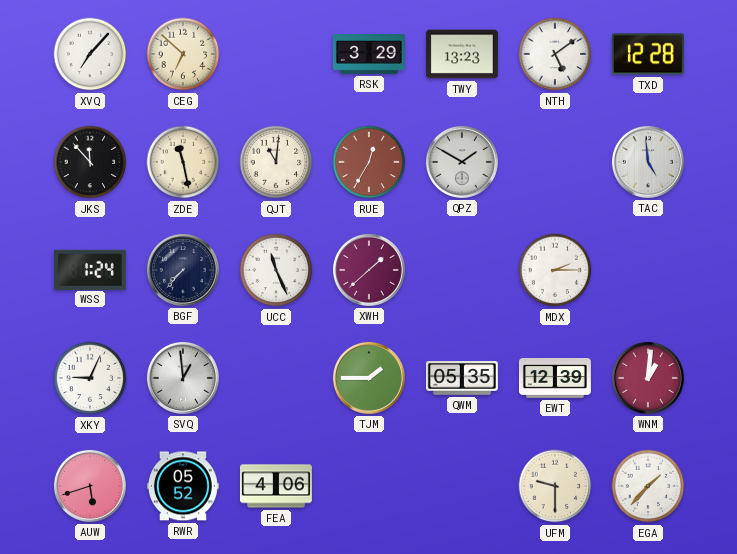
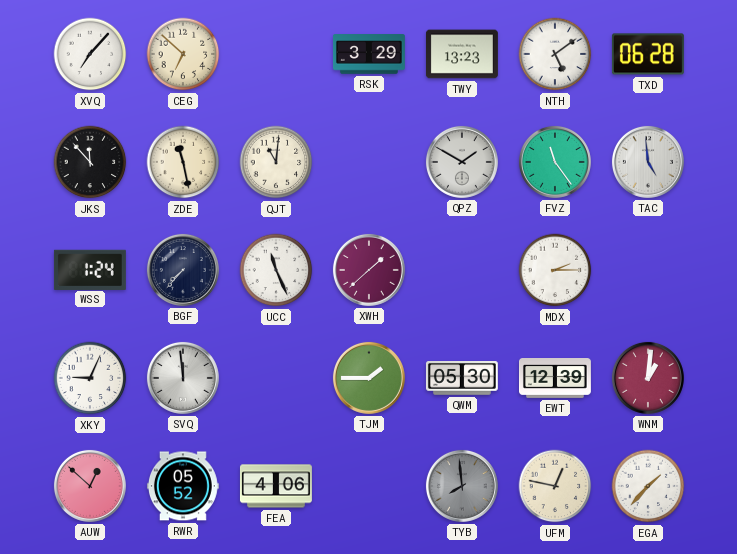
TXD: 12:28 -> 06:28 (648, 54)
RUE: 12:35 -> none (369, 162)
FVZ: none -> 11:24 (555, 162)
SVQ: 12:59 -> 11:59 (183, 378)
QWM: 05:35 -> 05:30 (462, 378)
AUW: 5:42 -> 12:52 (90, 486)
TYB: none -> 7:59 (462, 486)
UFM: 9:30 -> 12:47 (555, 486)
